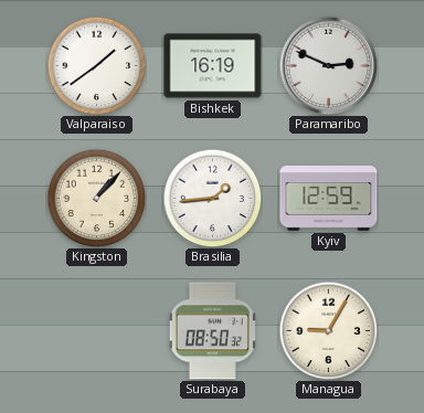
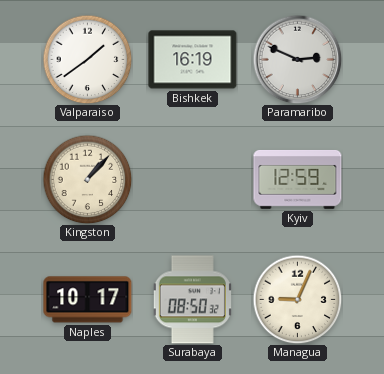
Brasilia: 1:44 -> none (212, 198)
Naples: none -> 10:17 (88, 300)
Managua: 9:05 -> 9:04 (297, 299)
